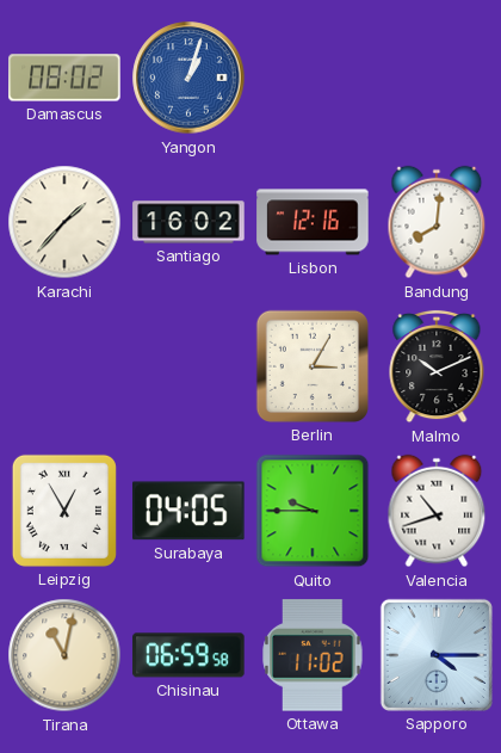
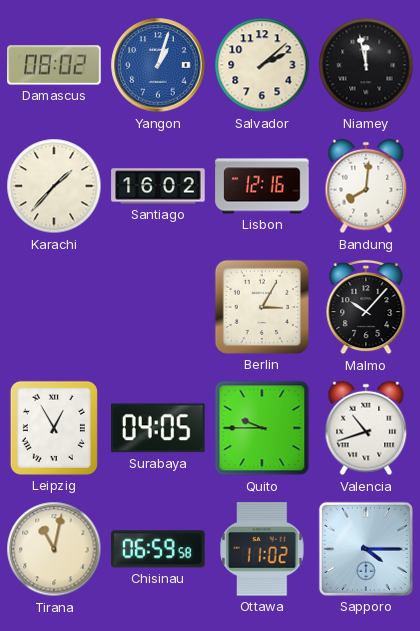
Salvador: none -> 2:08 (262, 65)
Niamey: none -> 11:58 (366, 65)
Malmo: 10:11 -> 10:07 (366, 307)
